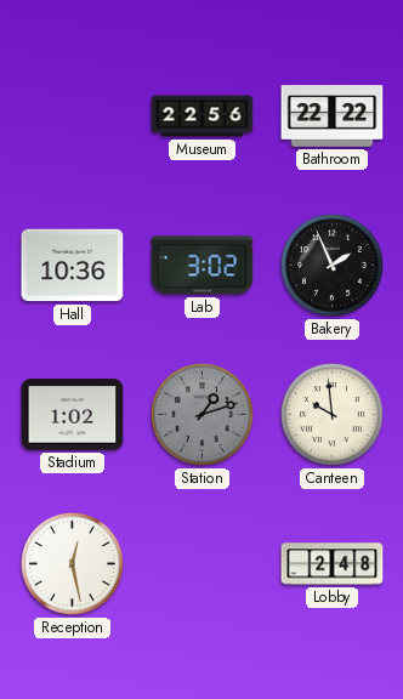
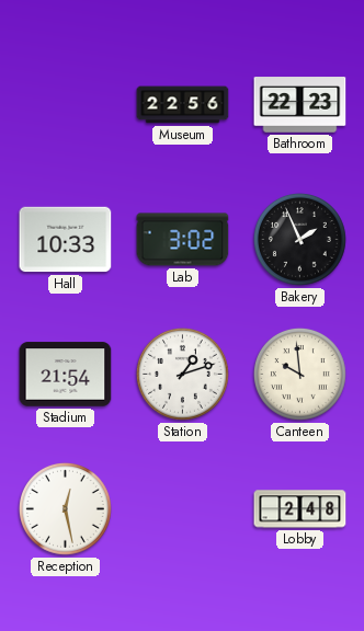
Bathroom: 22:22 -> 22:23 (300, 105)
Hall: 10:36 -> 10:33 (66, 240)
Stadium: 1:02 -> 21:54 (66, 375)
Station dial: grey -> white (182, 375)
